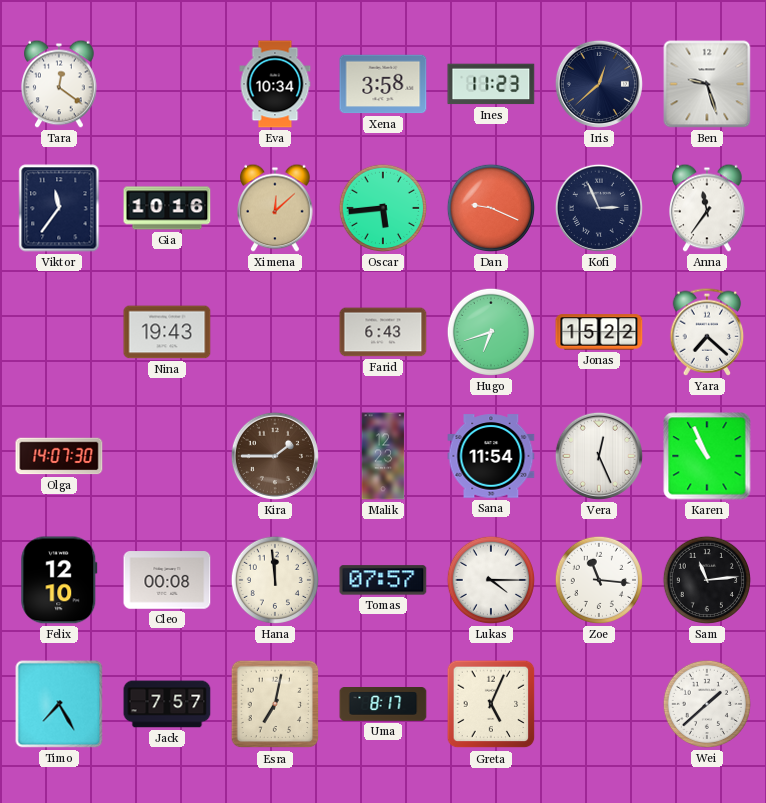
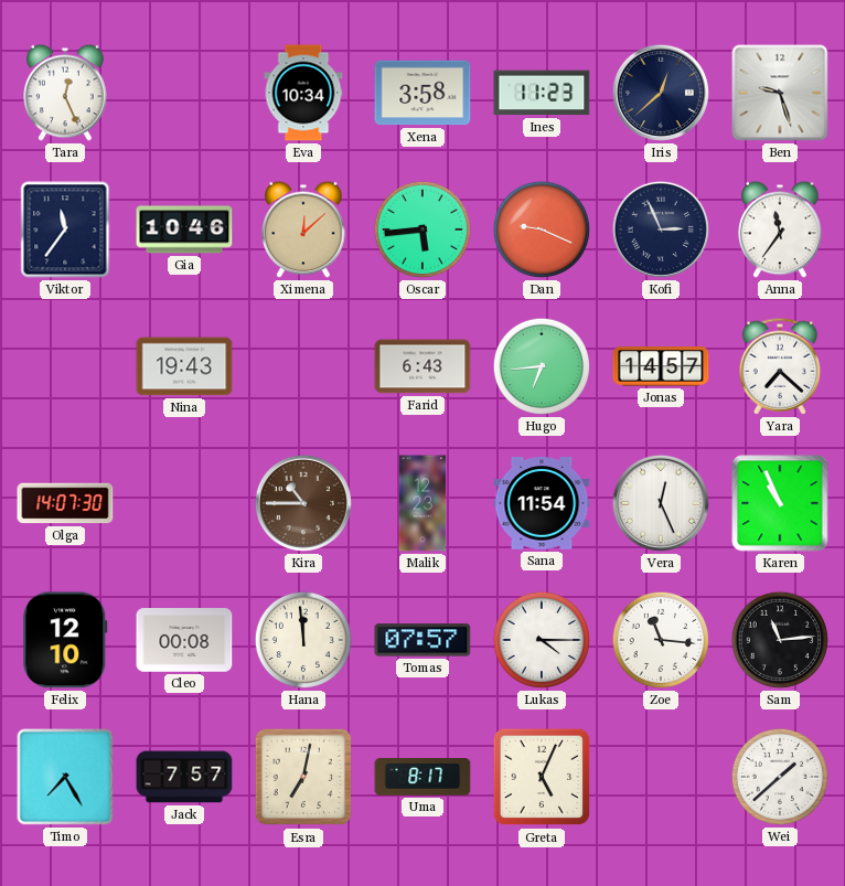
Tara: 12:21 -> 12:26 (65, 93)
Gia: 10:16 -> 10:46 (184, 229)
Hugo: 6:42 -> 6:44 (542, 366)
Jonas: 15:22 -> 14:57 (661, 366)
Kira: 1:45 -> 10:45 (303, 503)
